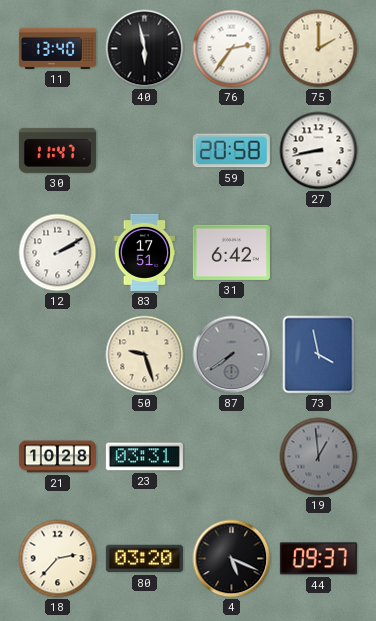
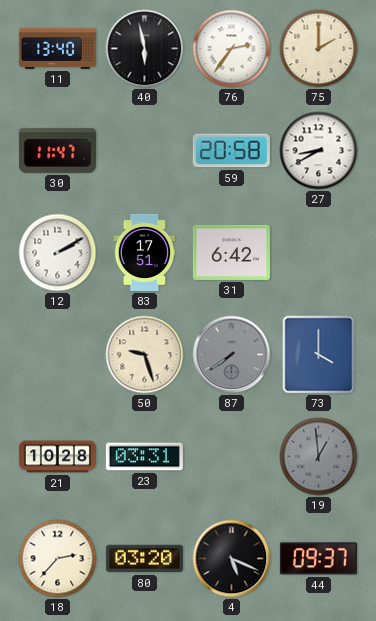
27: 8:43 -> 8:40 (319, 151)
73: 3:58 -> 4:00 (319, 355)
